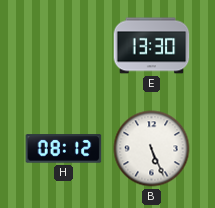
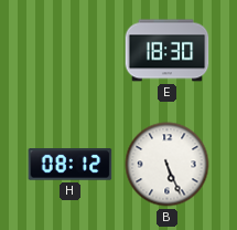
E: 13:30 -> 18:30 (168, 51)
